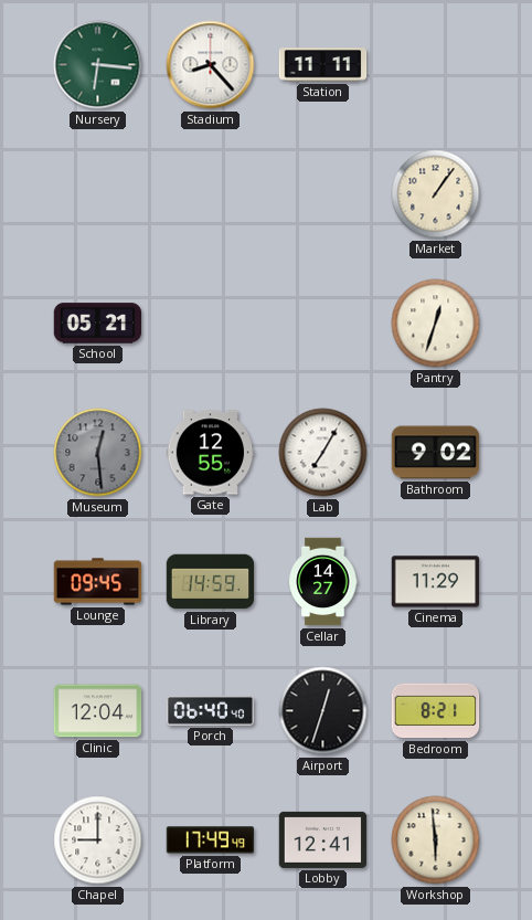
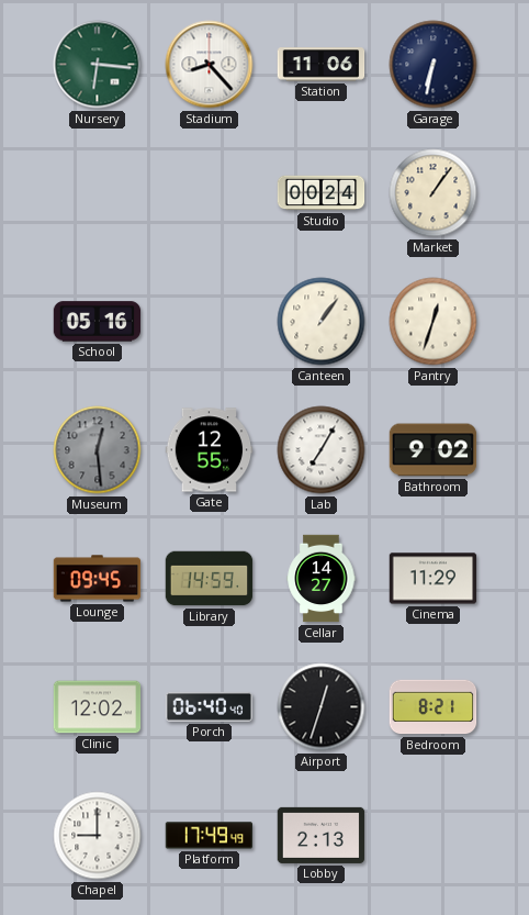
Station: 11:11 -> 11:06 (322, 65)
Garage: none -> 6:32 (434, 65)
Studio: none -> 00:24 (322, 193)
School: 05:21 -> 05:16 (98, 322)
Canteen: none -> 1:06 (322, 322)
Clinic: 12:04 -> 12:02 (98, 707)
Lobby: 12:41 -> 2:13 (322, 835)
Workshop: 5:59 -> none (436, 840)
